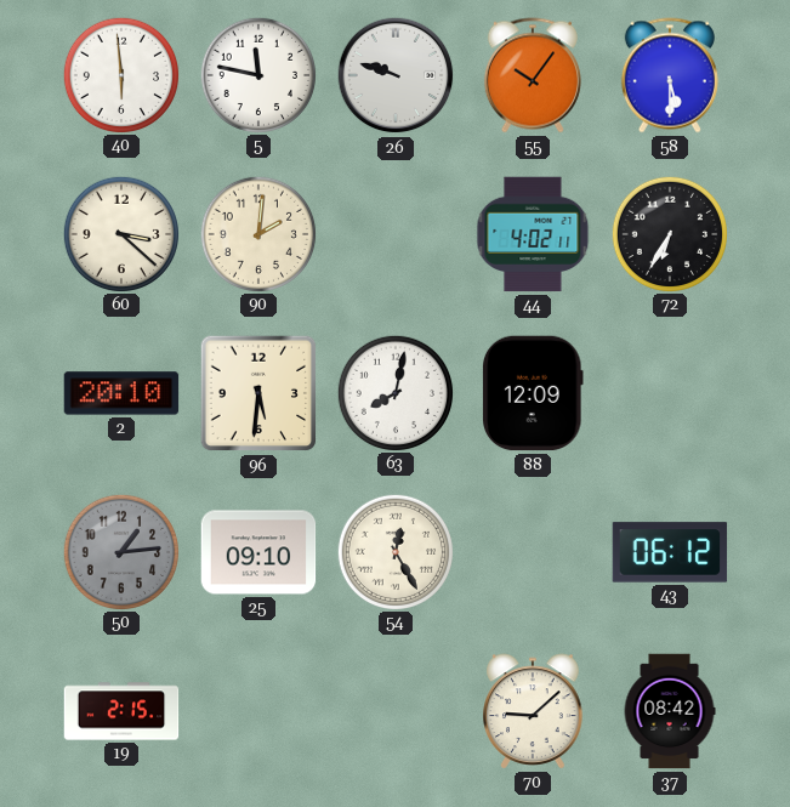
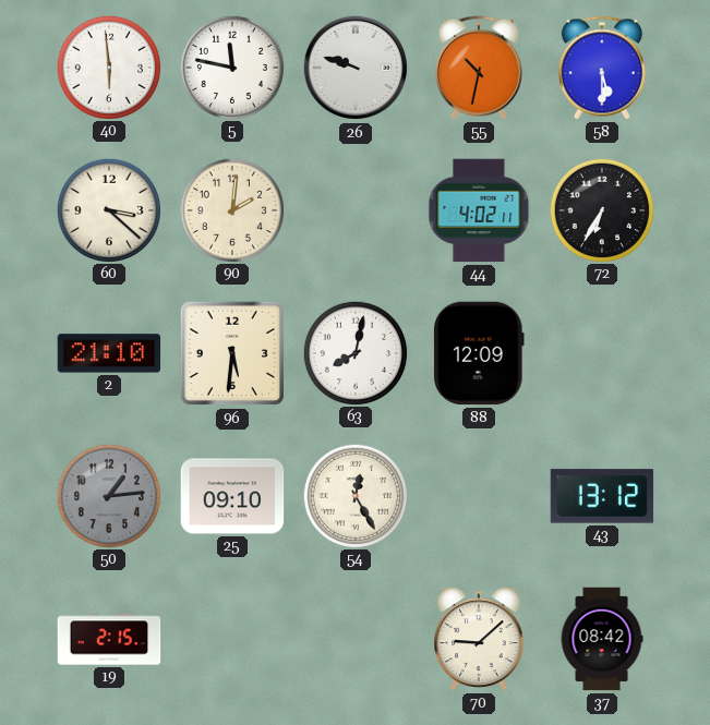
55: 10:06 -> 10:32 (479, 68)
2: 20:10 -> 21:10 (109, 353)
43: 06:12 -> 13:12 (602, 496)
